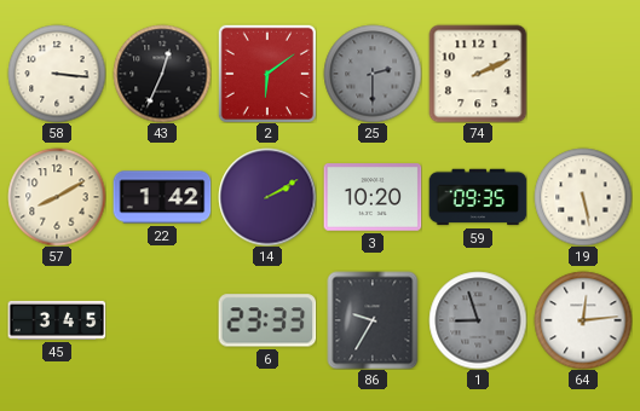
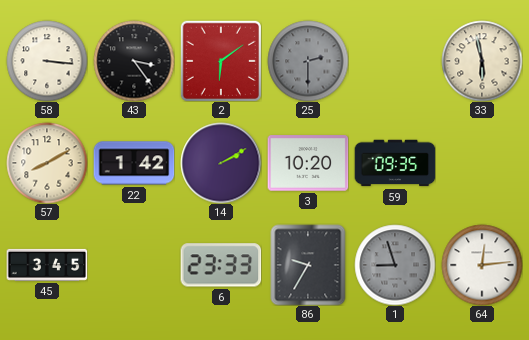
43: 12:34 -> 3:24 (134, 61)
74: 2:11 -> none (478, 74)
33: none -> 5:58 (482, 61)
19: 5:28 -> none (583, 197)
